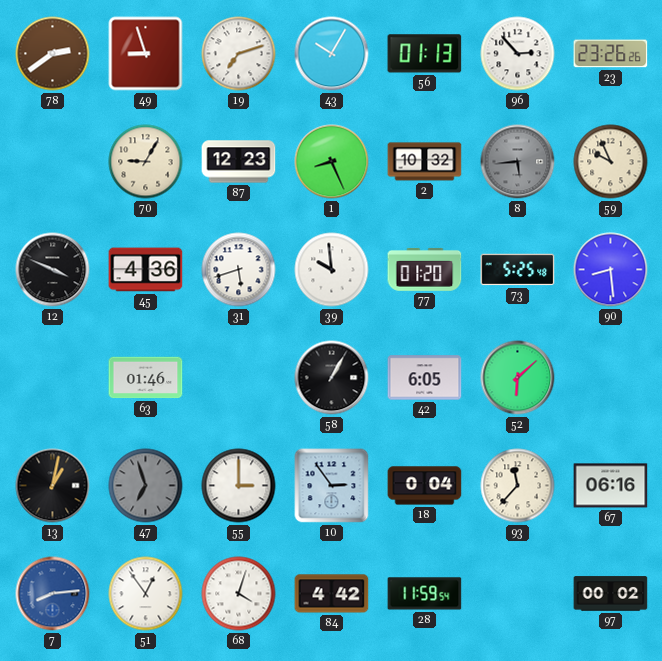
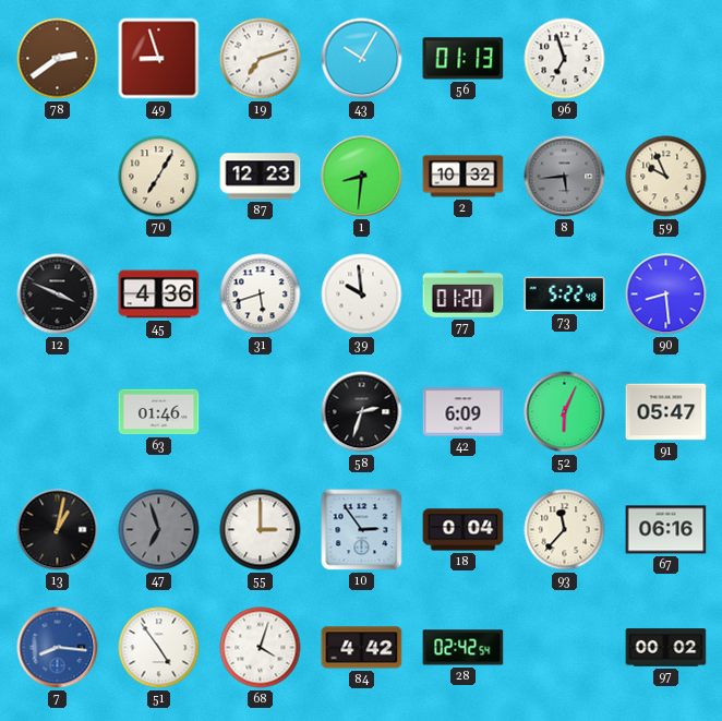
96: 2:53 -> 6:57 (565, 59)
23: 23:26 -> none (611, 54)
70: 9:05 -> 7:05 (159, 177)
1: 8:26 -> 8:31 (362, 177)
73: 5:25 -> 5:22 (565, 295)
58: 1:05 -> 2:33 (362, 412)
42: 6:05 -> 6:09 (464, 412)
52: 6:08 -> 6:04 (565, 412)
91: none -> 05:47 (666, 412)
7: 8:14 -> 8:16 (58, 648)
51: 12:54 -> 4:54 (159, 648)
28: 11:59 -> 02:42 (464, 648)
